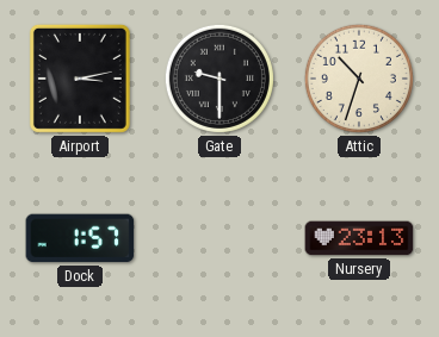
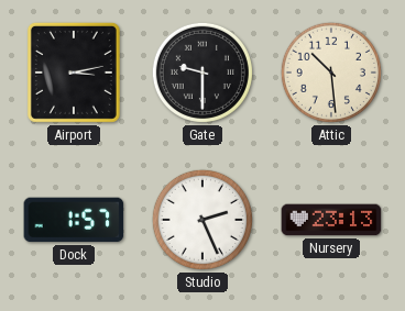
Attic: 10:33 -> 10:29 (331, 73)
Studio: none -> 2:26 (202, 220)
